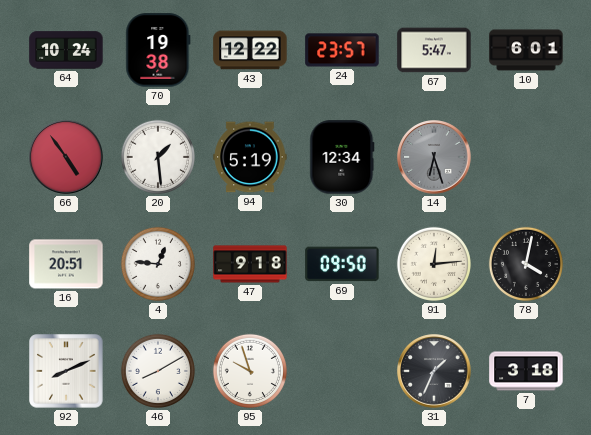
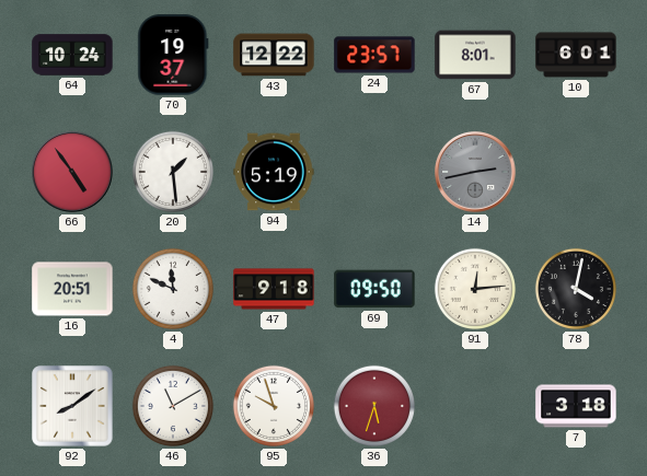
70: 19:38 -> 19:37 (173, 55)
67: 5:47 -> 8:01 (475, 55)
30: 12:34 -> none (342, 157)
14: 6:27 -> 2:43 (475, 172)
4: 12:46 -> 11:49 (173, 289)
92: 8:11 -> 8:09 (72, 406)
46: 8:10 -> 11:10 (173, 406)
36: none -> 5:33 (374, 406)
31: 1:34 -> none (434, 371)
